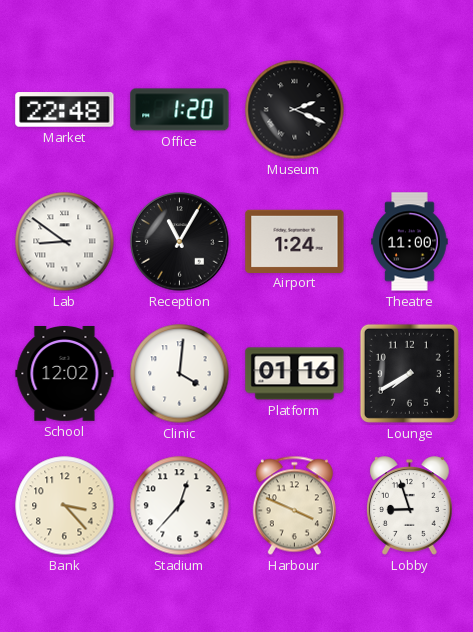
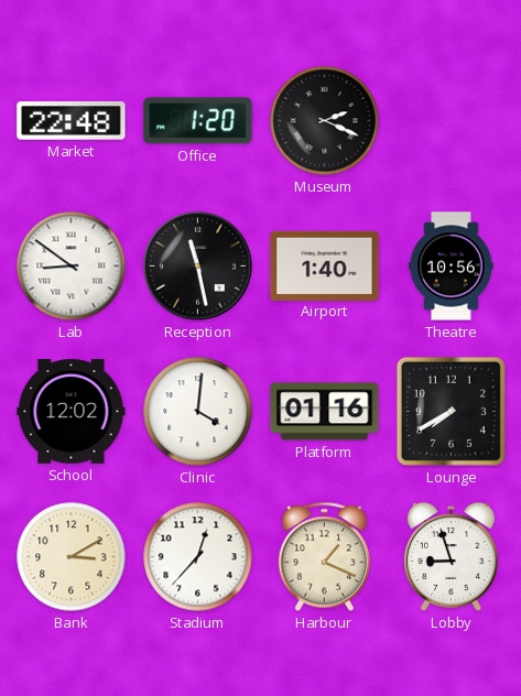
Reception: 11:05 -> 11:28 (198, 267)
Airport: 1:24 -> 1:40 (325, 265)
Theatre: 11:00 -> 10:56 (452, 267)
Bank: 3:23 -> 3:10 (72, 557)
Harbour: 3:49 -> 1:19 (324, 557)
